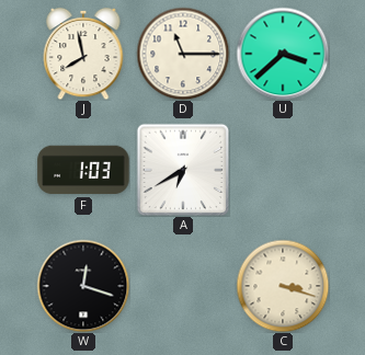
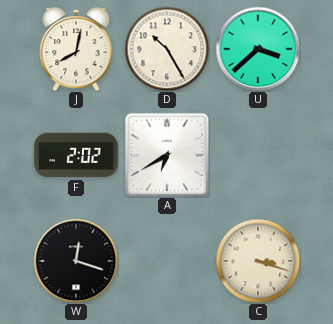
J: 7:58 -> 8:02 (76, 49)
D: 11:15 -> 10:25 (167, 49)
F: 1:03 -> 2:02 (76, 155)
